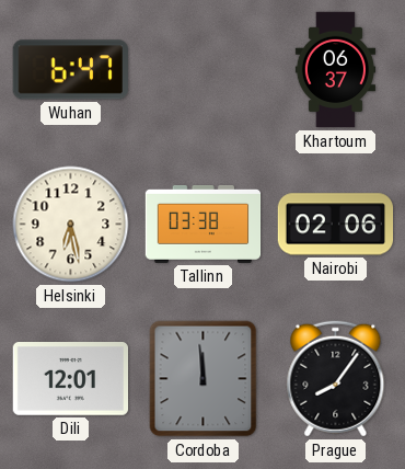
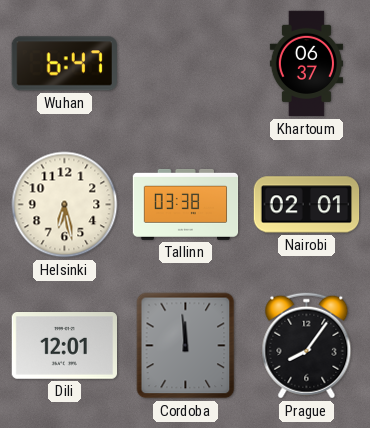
Nairobi: 02:06 -> 02:01 (307, 205)
